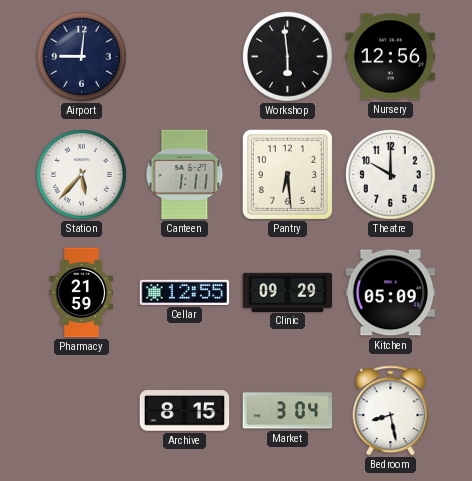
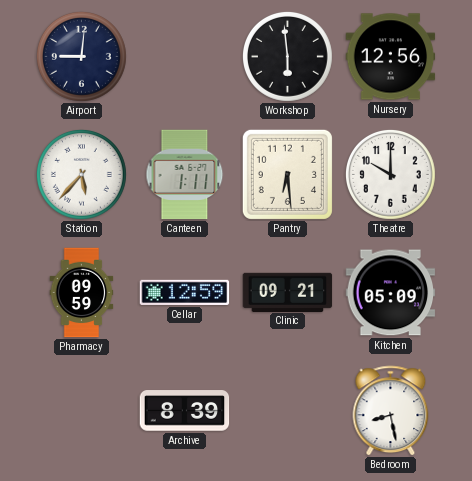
Pharmacy: 21:59 -> 09:59 (82, 293)
Cellar: 12:55 -> 12:59 (185, 292)
Clinic: 09:29 -> 09:21 (288, 292)
Archive: 8:15 -> 8:39 (185, 411)
Market: 3:04 -> none (288, 411)
